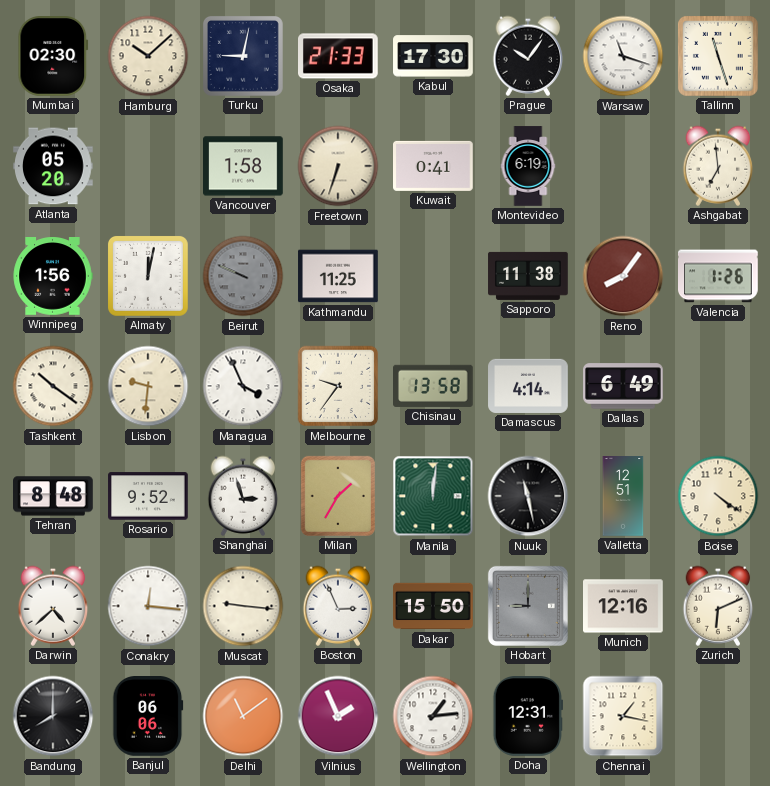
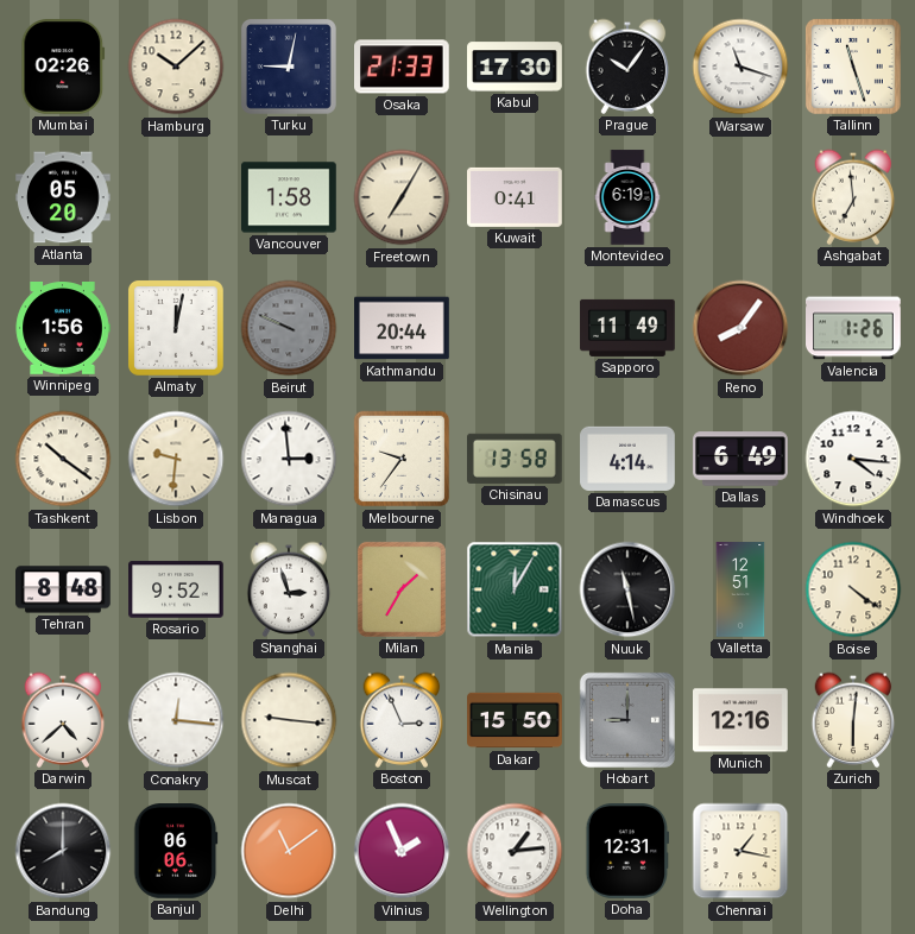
Mumbai: 02:30 -> 02:26 (63, 68)
Freetown: 6:33 -> 7:05 (402, 197)
Kathmandu: 11:25 -> 20:44 (402, 328)
Sapporo: 11:38 -> 11:49 (627, 328)
Managua: 3:56 -> 2:59 (289, 459)
Windhoek: none -> 4:16 (853, 459)
Manila: 12:01 -> 12:05 (515, 589)
Zurich: 6:11 -> 6:01 (853, 720)
